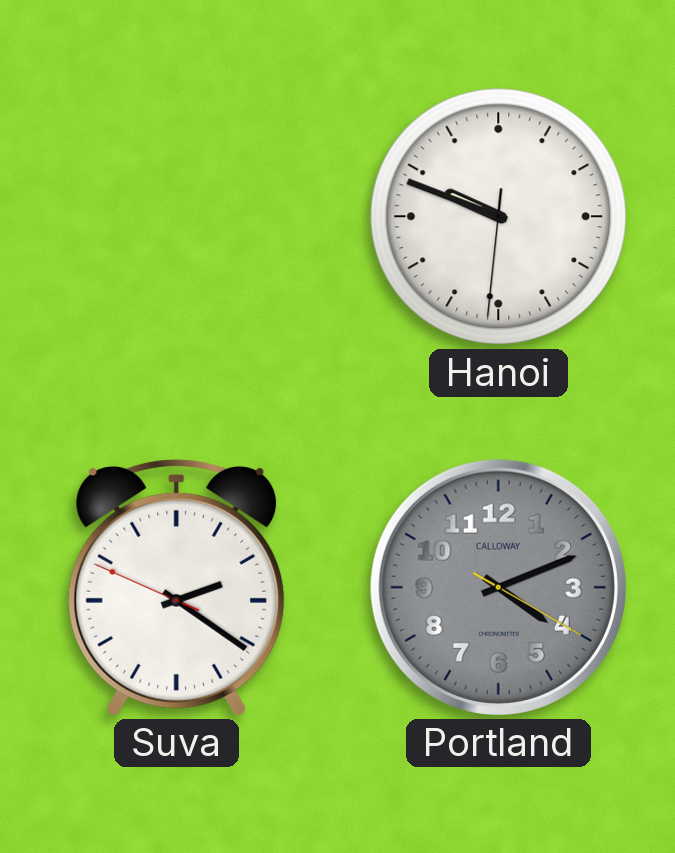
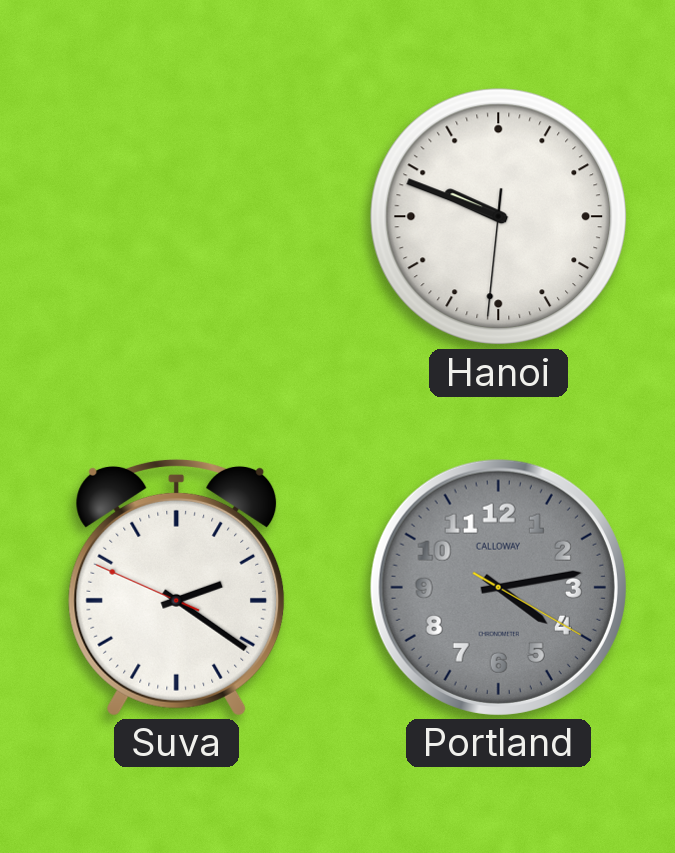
Portland: 4:11 -> 4:13 (498, 587)
